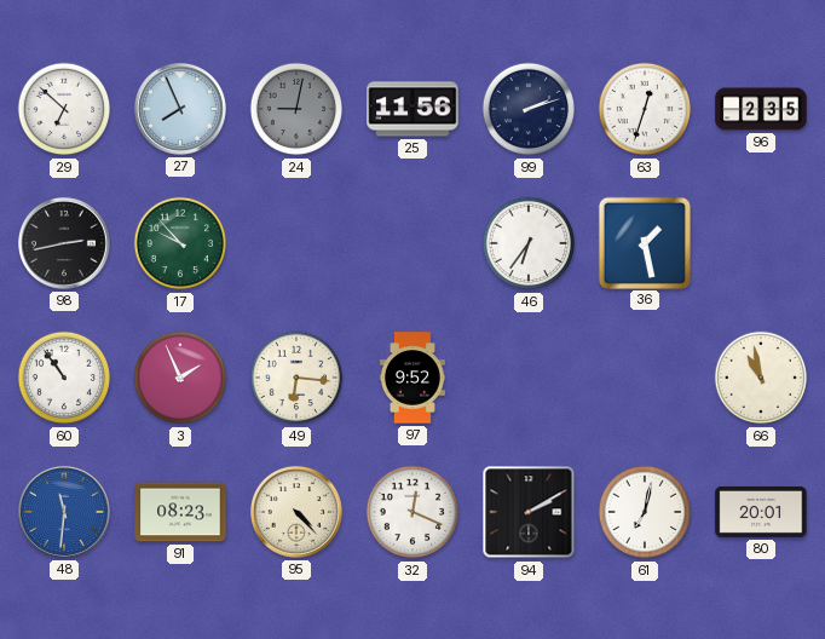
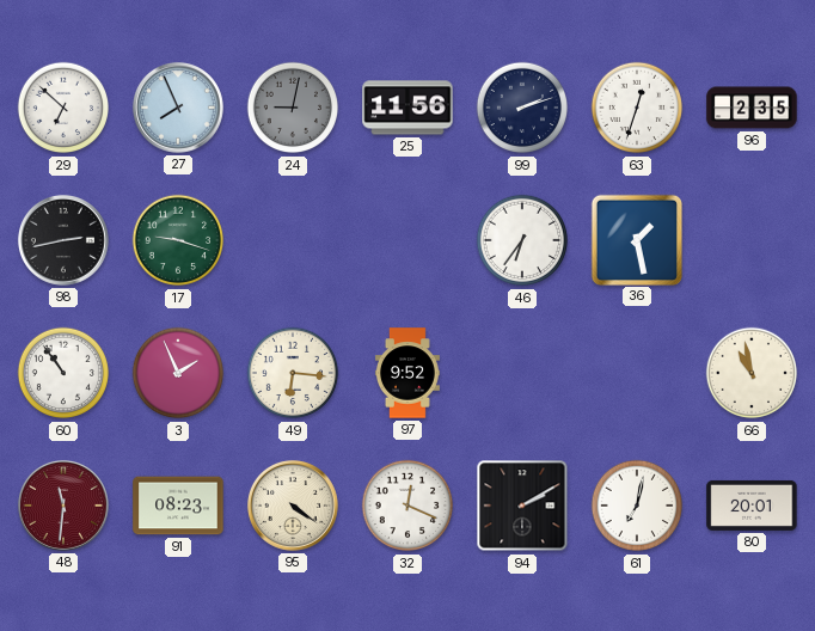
17: 9:53 -> 9:18 (178, 240)
48 dial: blue -> burgundy (63, 506)
95: 4:23 -> 4:21 (293, 506)
